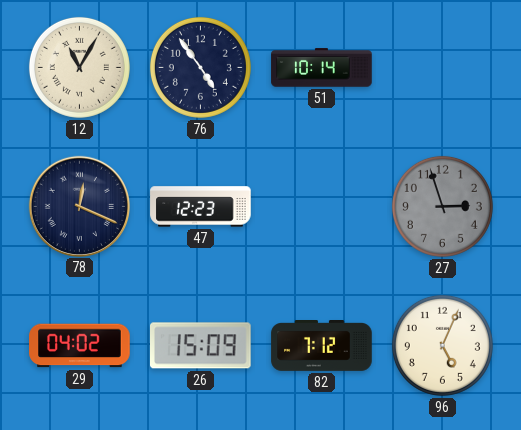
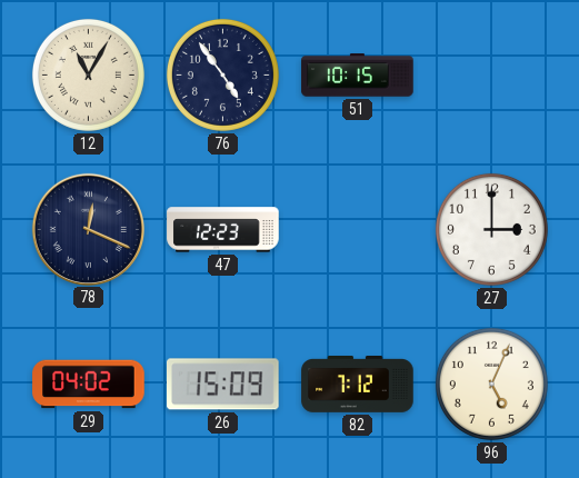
51: 10:14 -> 10:15 (358, 76)
27: 2:57 -> 3:00 (491, 229)
27 dial: grey -> white (491, 229)
